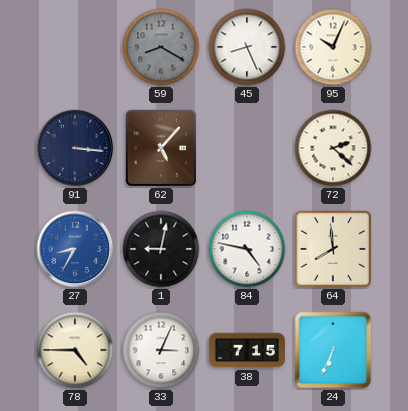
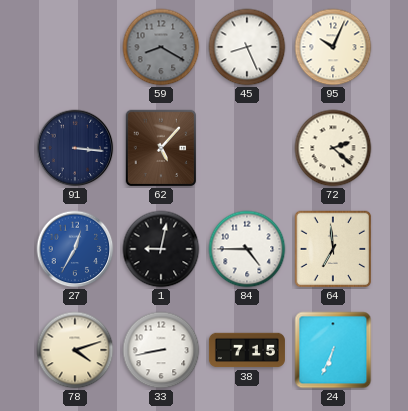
27: 8:35 -> 12:35 (75, 249)
84: 4:47 -> 4:45 (247, 249)
64: 7:59 -> 6:59 (333, 249)
78: 4:45 -> 4:12 (75, 350)
33: 3:04 -> 8:43 (161, 350)
